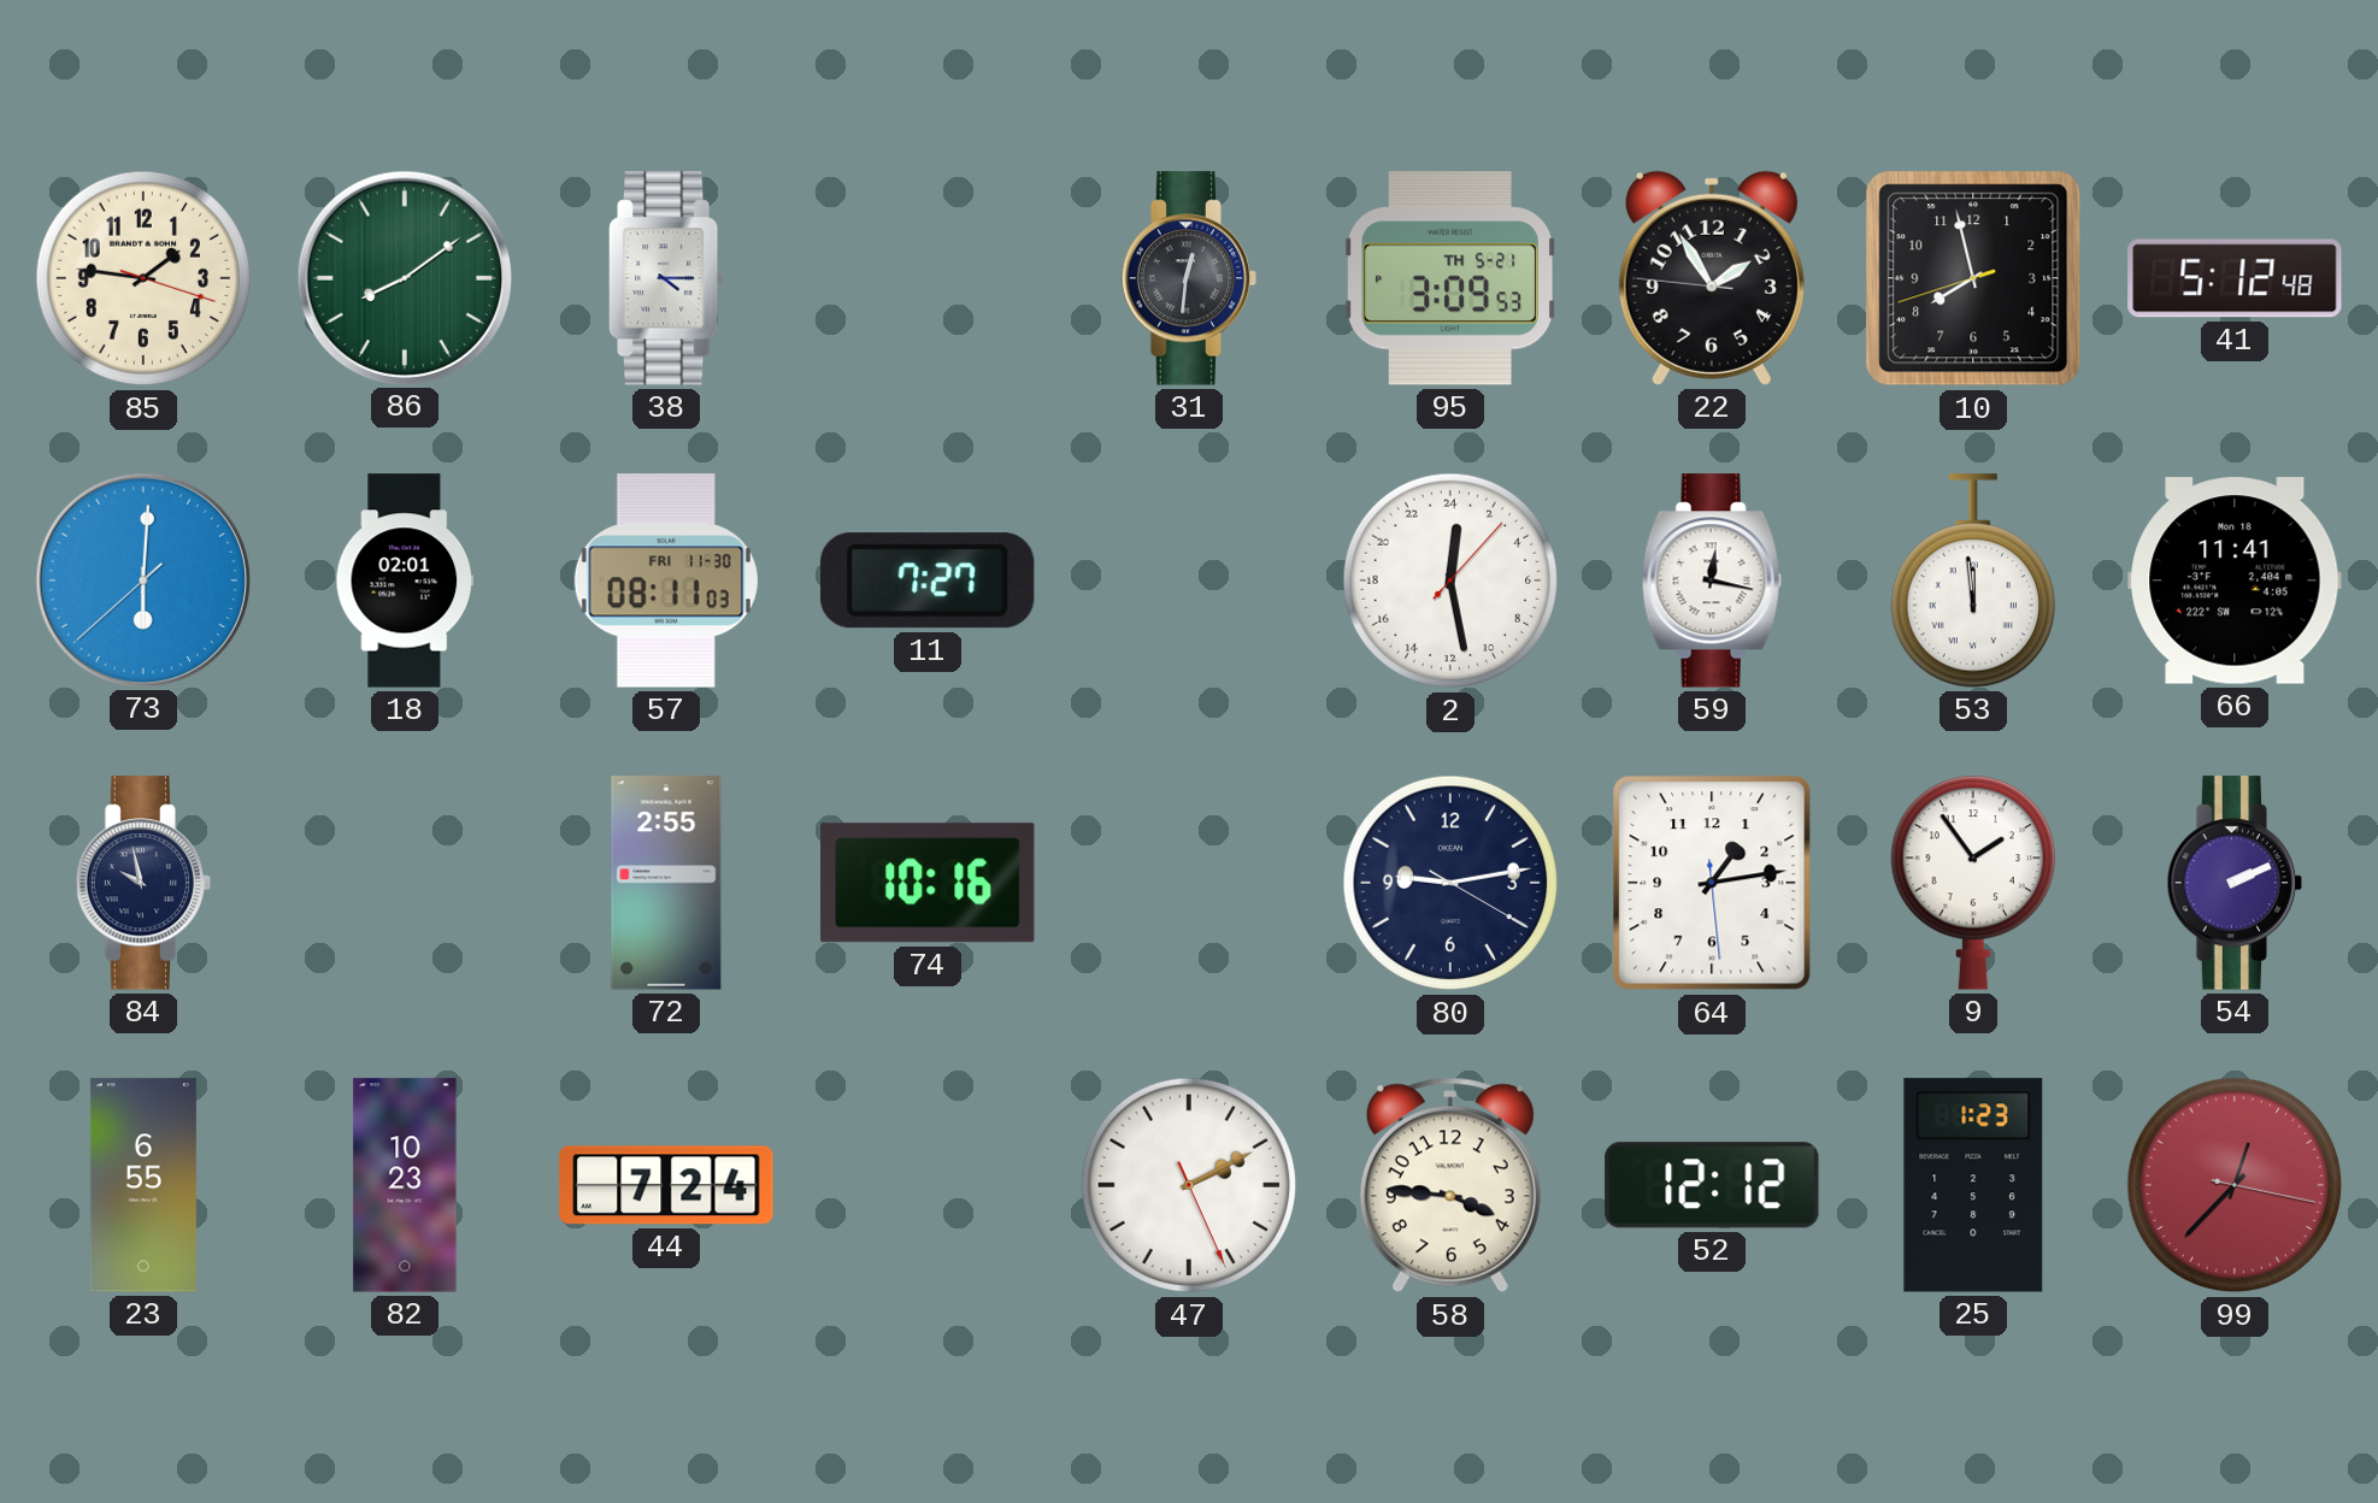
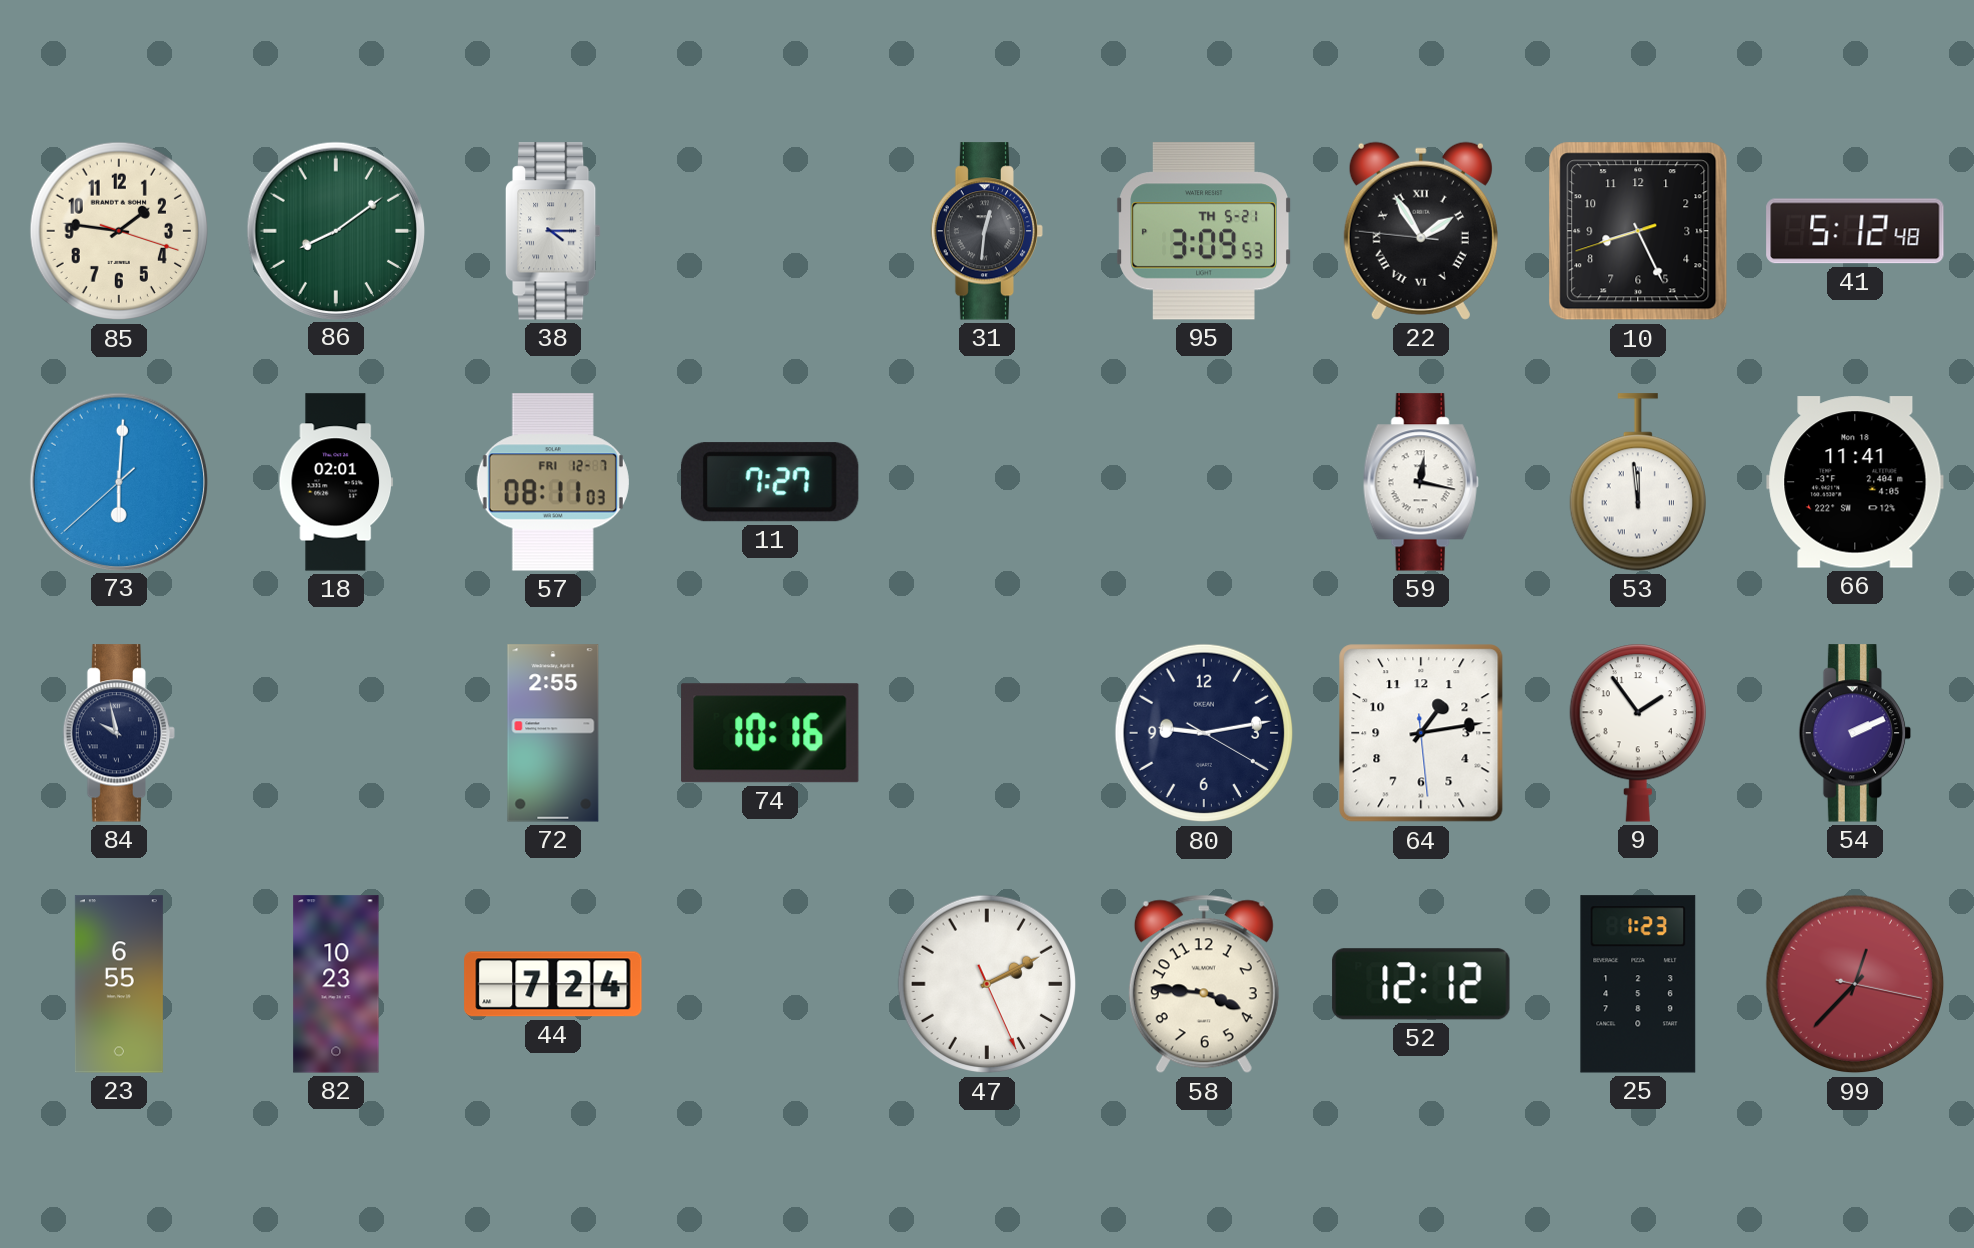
22 numerals: Arabic -> Roman (1421, 231)
10: 7:57 -> 8:25 (1638, 231)
57 date: FRI 11-30 -> FRI 12-7 (553, 482)
2: 0:28 -> none (1450, 580)
